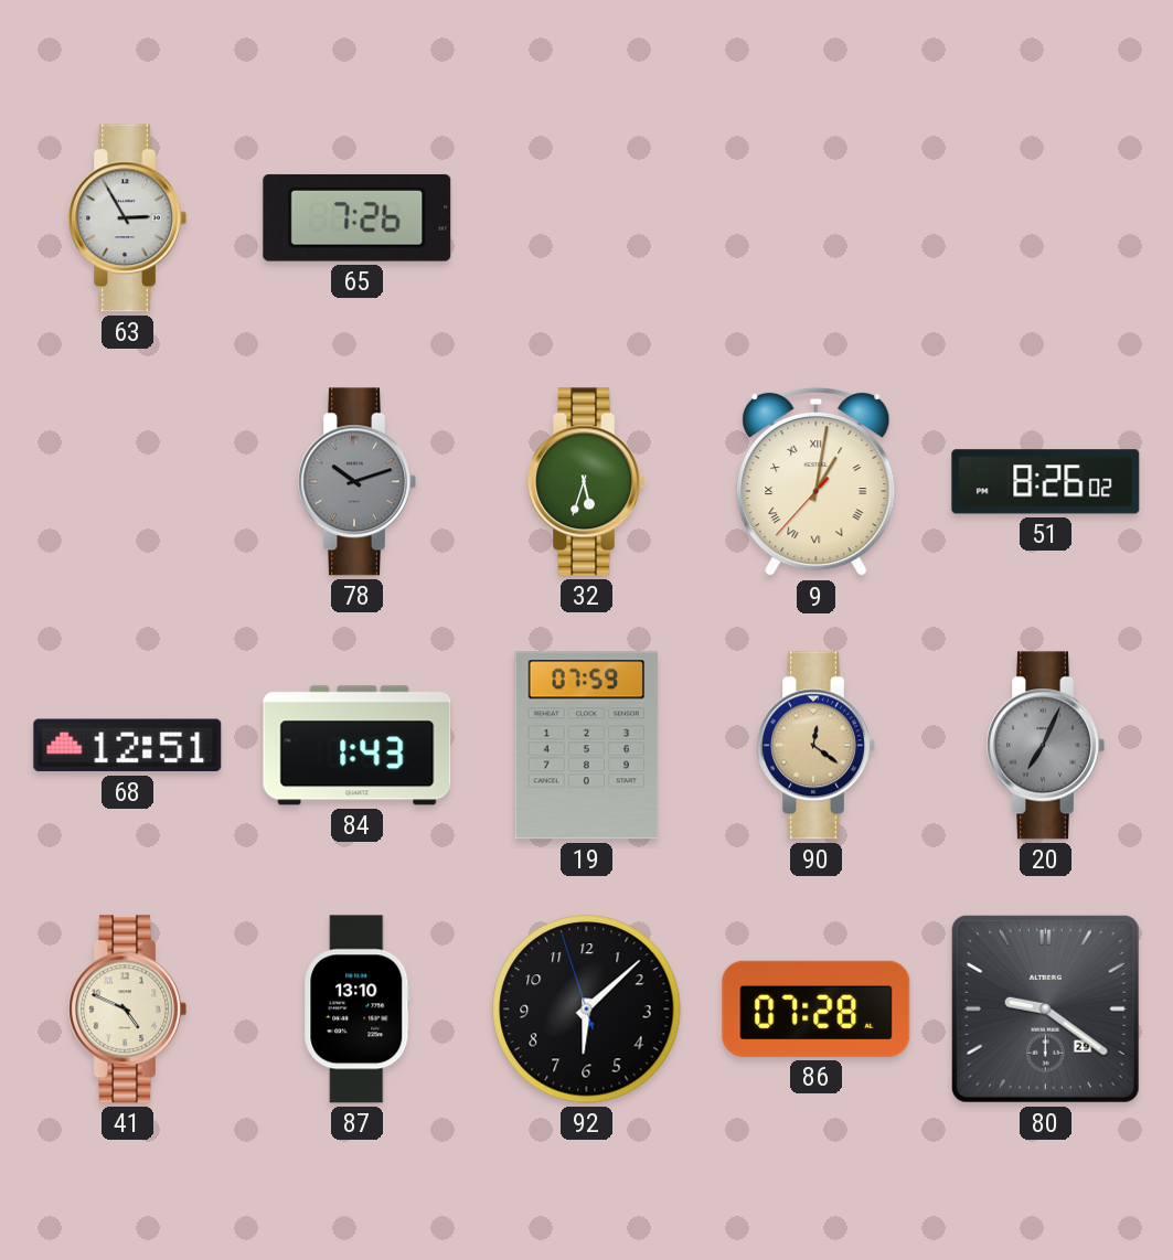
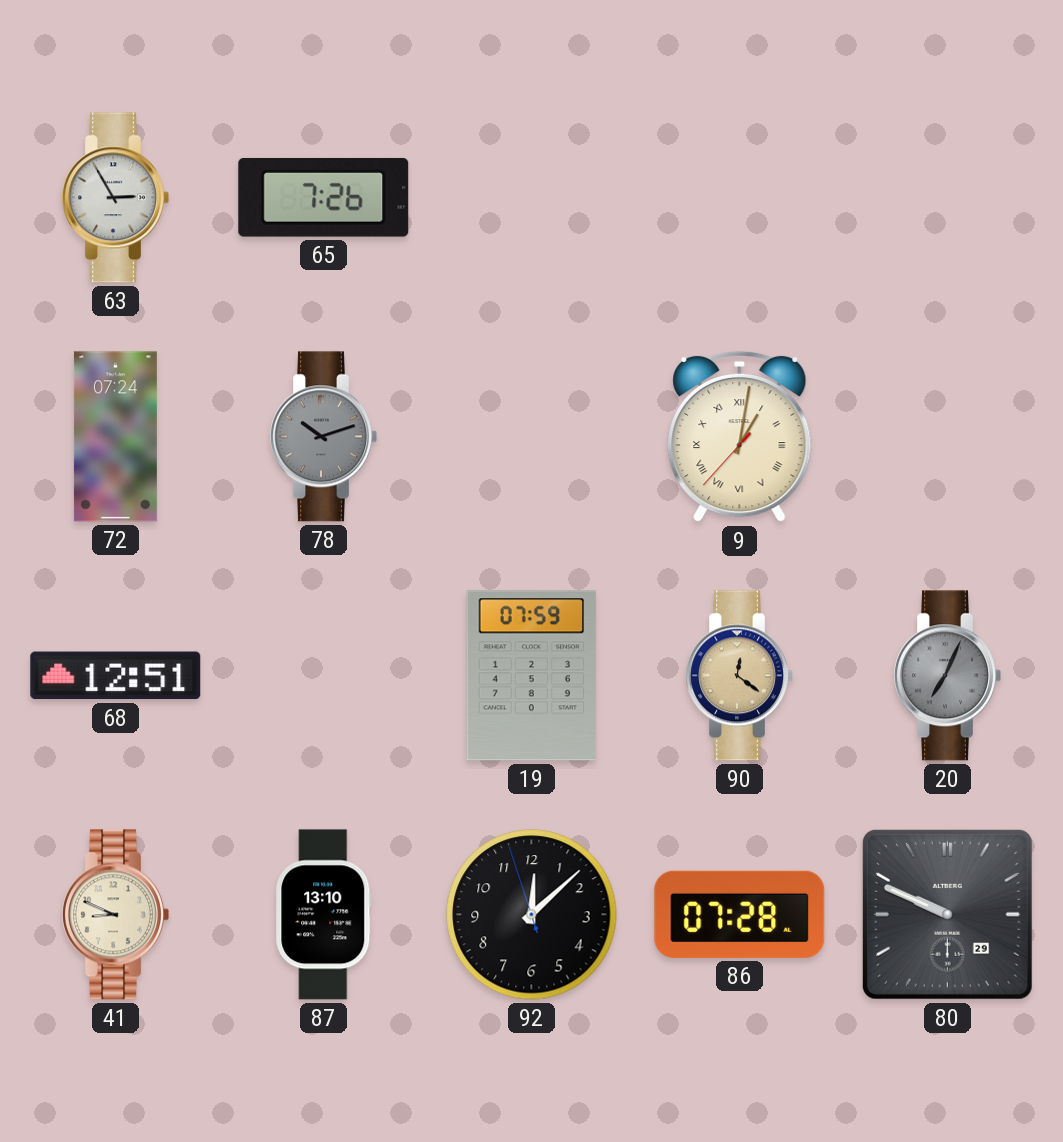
72: none -> 07:24 (115, 437)
32: 5:33 -> none (586, 482)
51: 8:26 -> none (1046, 482)
84: 1:43 -> none (358, 746)
41: 4:49 -> 8:49 (115, 915)
92: 6:07 -> 12:07 (532, 915)
80: 9:21 -> 9:49 (947, 914)
